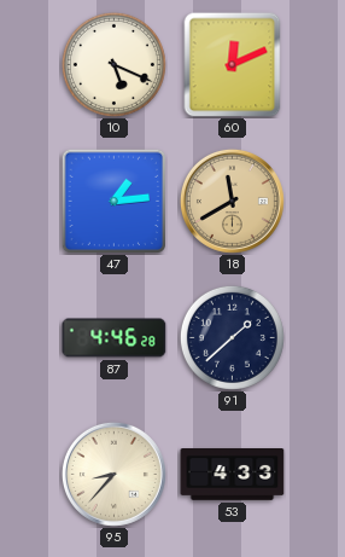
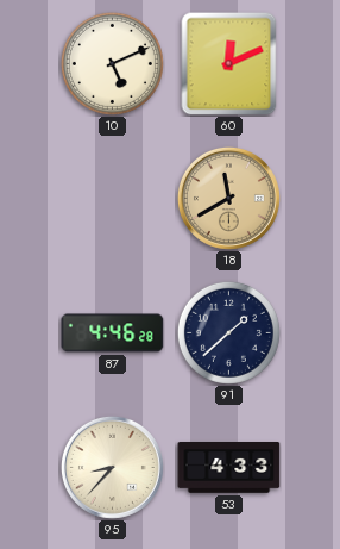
10: 5:19 -> 5:11 (112, 63)
47: 1:14 -> none (113, 201)
